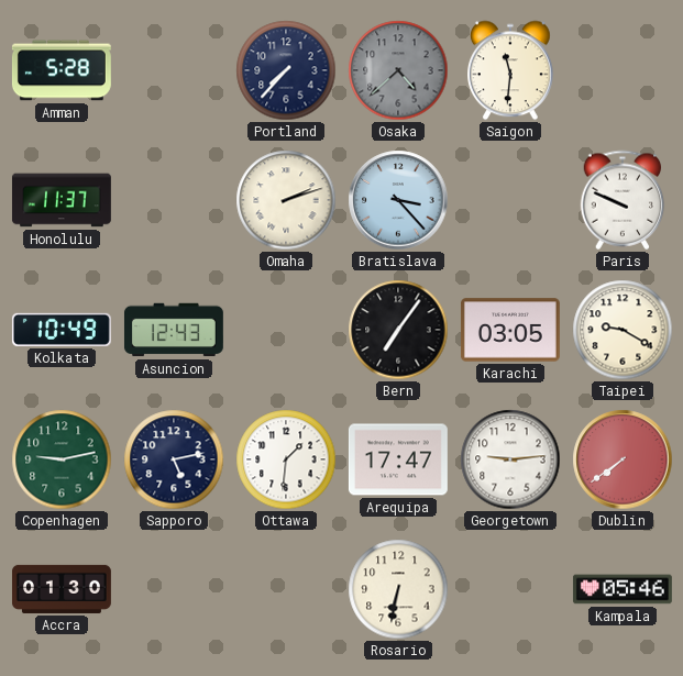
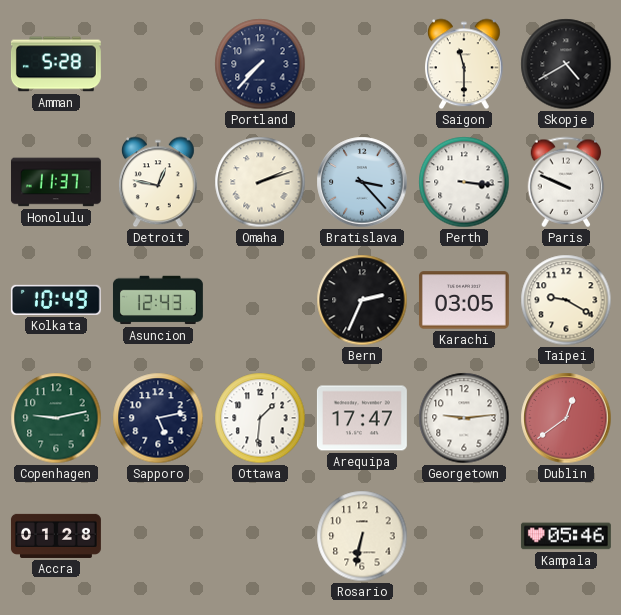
Osaka: 4:38 -> none (398, 70)
Saigon: 11:31 -> 11:30 (465, 64)
Skopje: none -> 4:40 (566, 64)
Detroit: none -> 12:47 (159, 182)
Perth: none -> 3:16 (464, 182)
Bern: 7:06 -> 2:34 (362, 300)
Dublin: 7:39 -> 12:39 (566, 418)
Accra: 01:30 -> 01:28 (56, 536)
